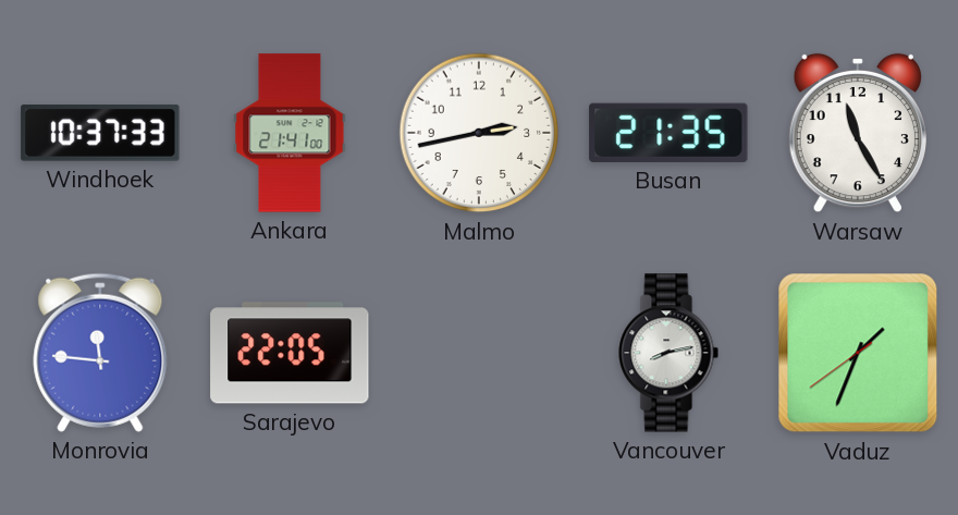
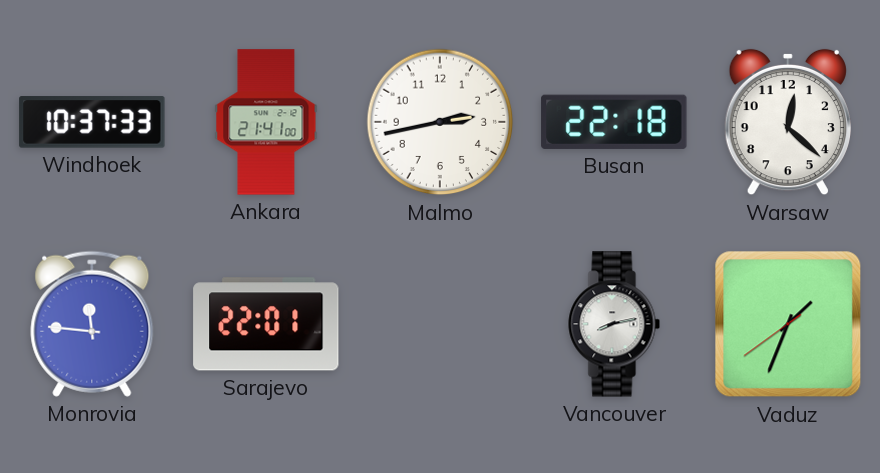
Busan: 21:35 -> 22:18 (614, 122)
Warsaw: 11:25 -> 12:22 (788, 122)
Sarajevo: 22:05 -> 22:01 (266, 324)
